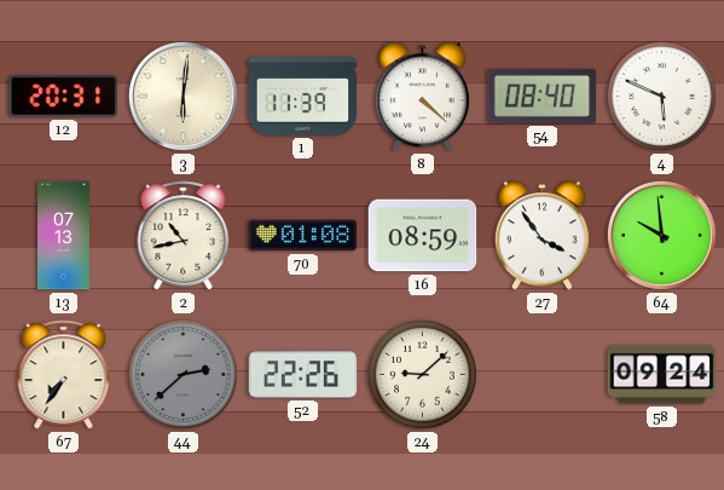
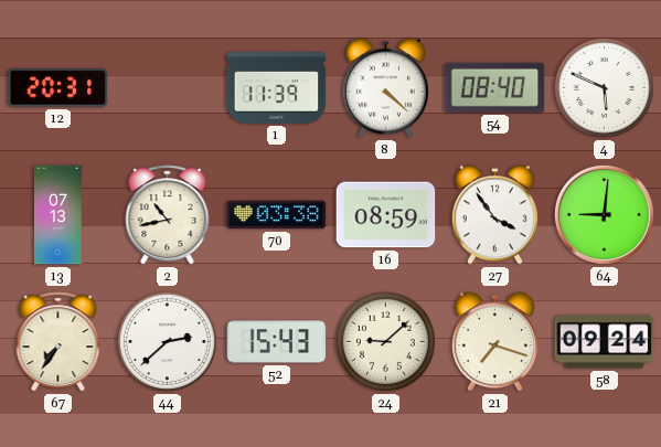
3: 6:01 -> none (183, 96)
70: 01:08 -> 03:38 (277, 215)
64: 9:59 -> 9:01 (604, 214)
44 dial: grey -> white (167, 341)
52: 22:26 -> 15:43 (277, 342)
21: none -> 7:18 (494, 342)
